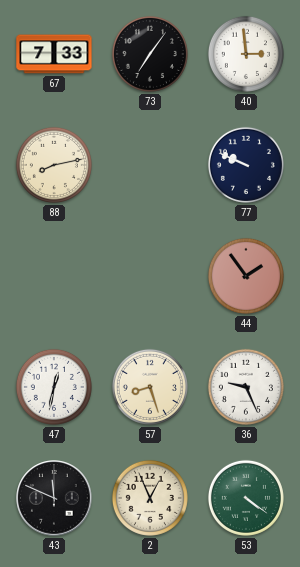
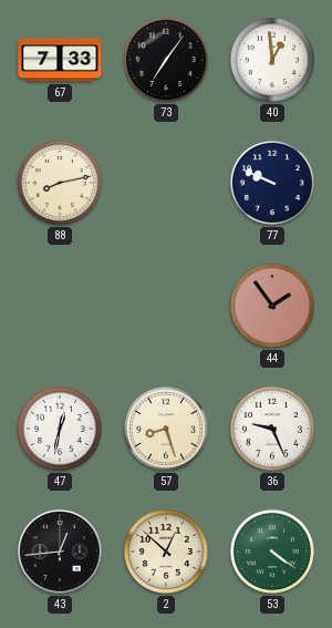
40: 2:59 -> 12:59 (272, 60)
43: 11:49 -> 12:44 (60, 552)
2: 12:56 -> 12:52 (166, 552)
